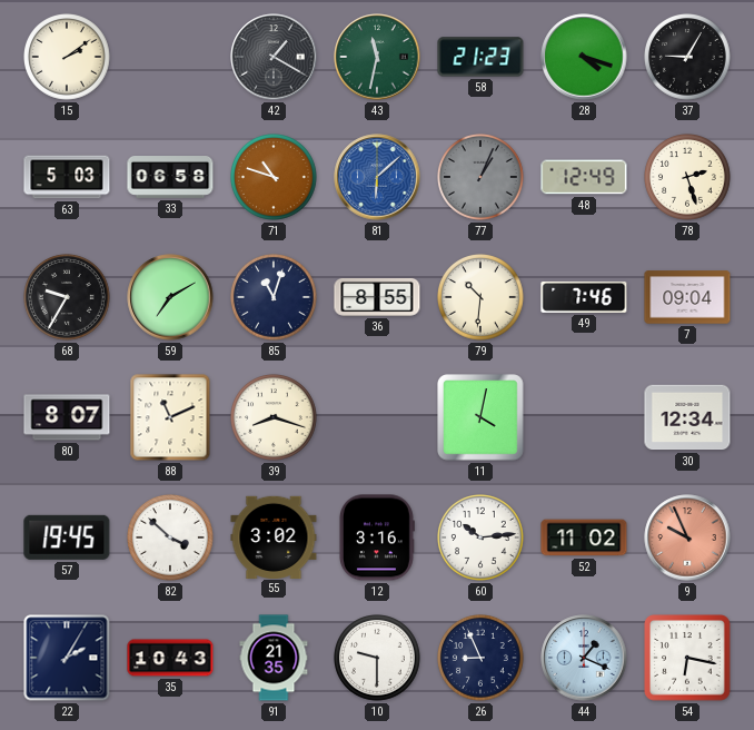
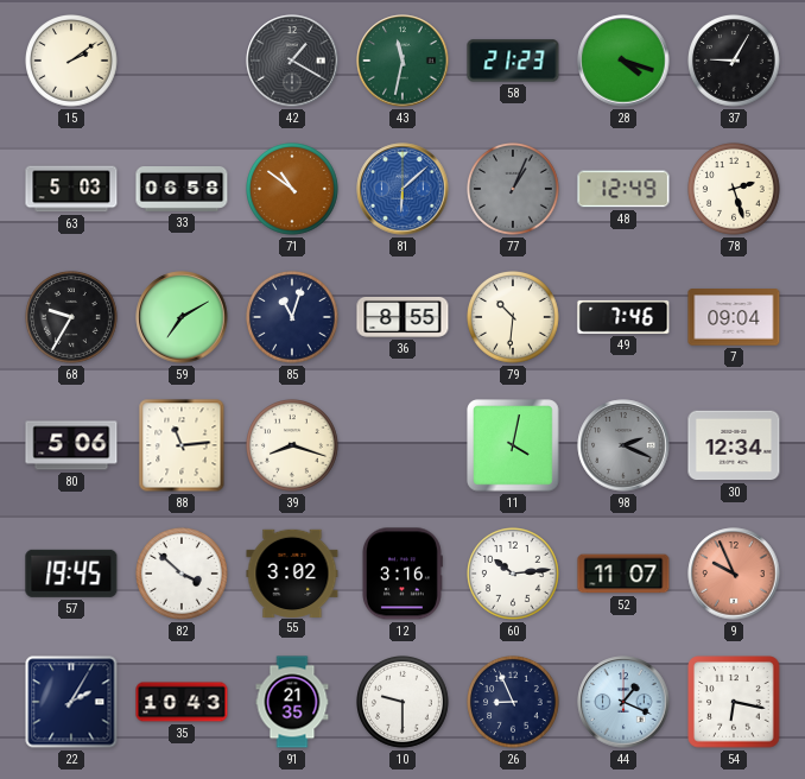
71: 10:48 -> 10:51 (293, 190)
80: 8:07 -> 5:06 (71, 445)
88: 11:11 -> 11:14 (182, 445)
98: none -> 2:19 (623, 445)
52: 11:02 -> 11:07 (623, 574)
